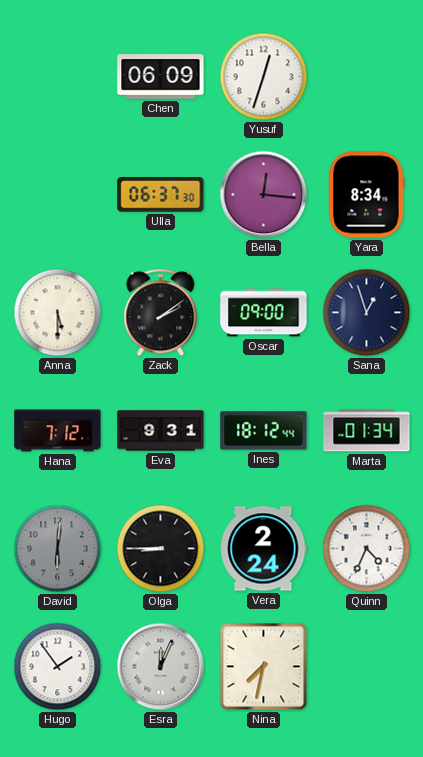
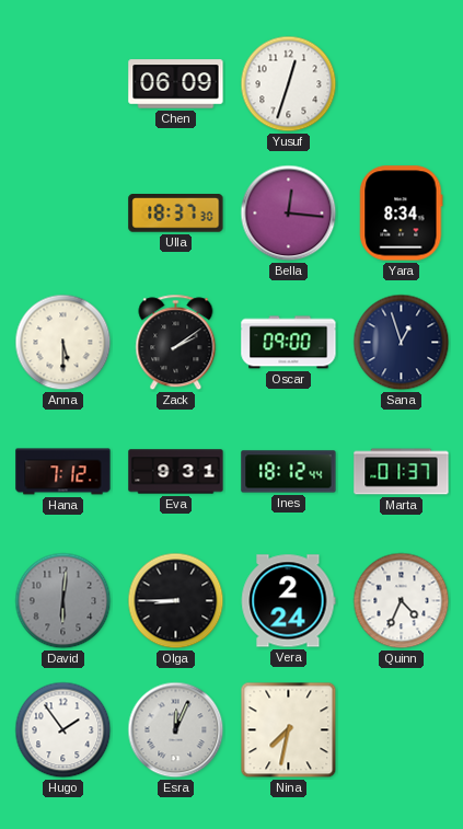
Ulla: 06:37 -> 18:37 (176, 214)
Marta: 01:34 -> 01:37 (402, 472)
